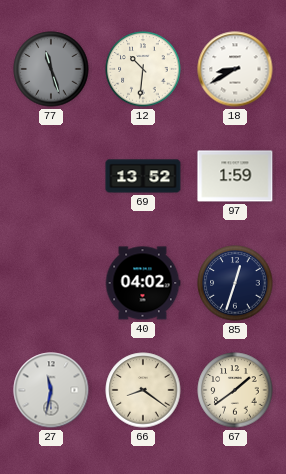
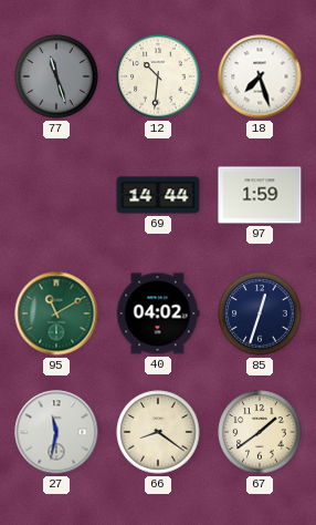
18: 8:40 -> 7:27 (260, 76)
69: 13:52 -> 14:44 (158, 195)
95: none -> 11:10 (56, 313)
